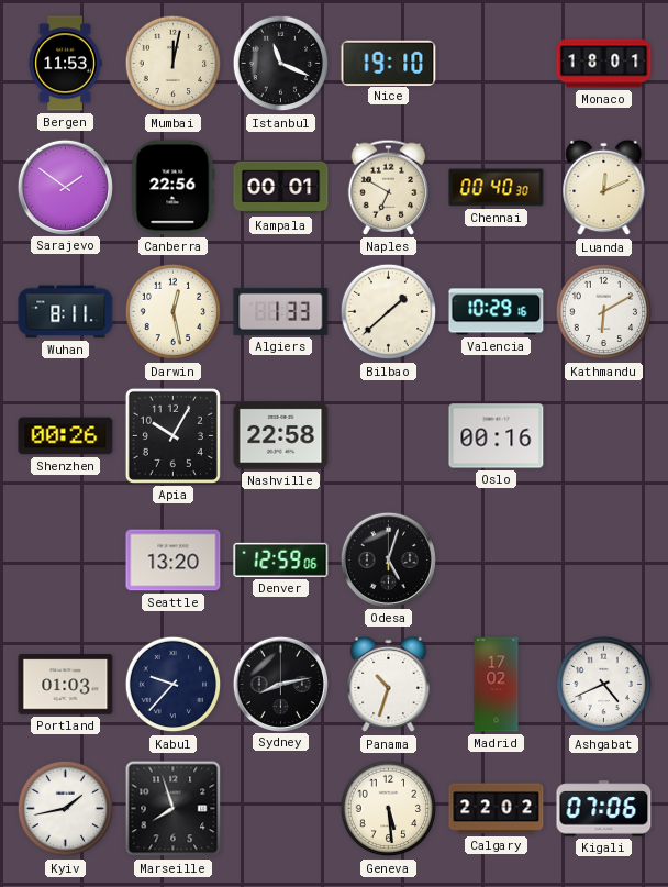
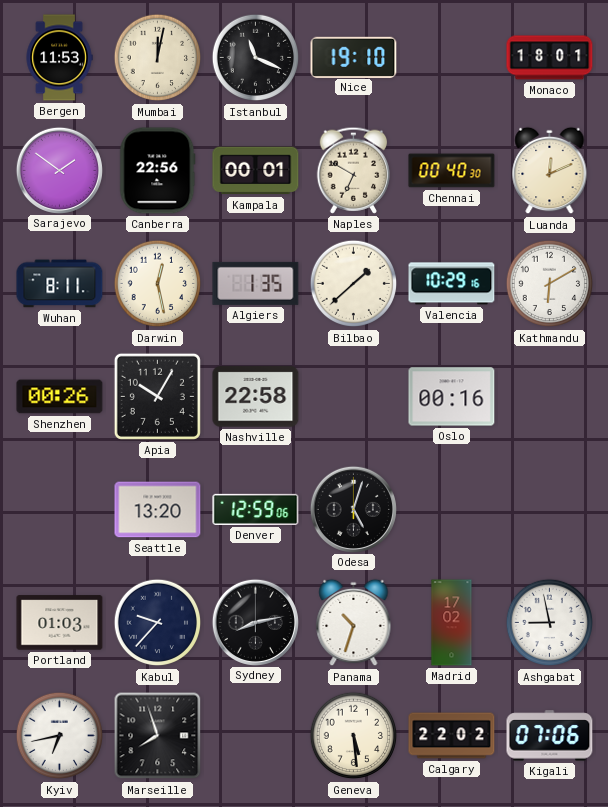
Algiers: 1:33 -> 1:35 (256, 283)
Ashgabat: 4:41 -> 8:58 (550, 623)
Kyiv: 1:43 -> 6:43 (60, 736)
